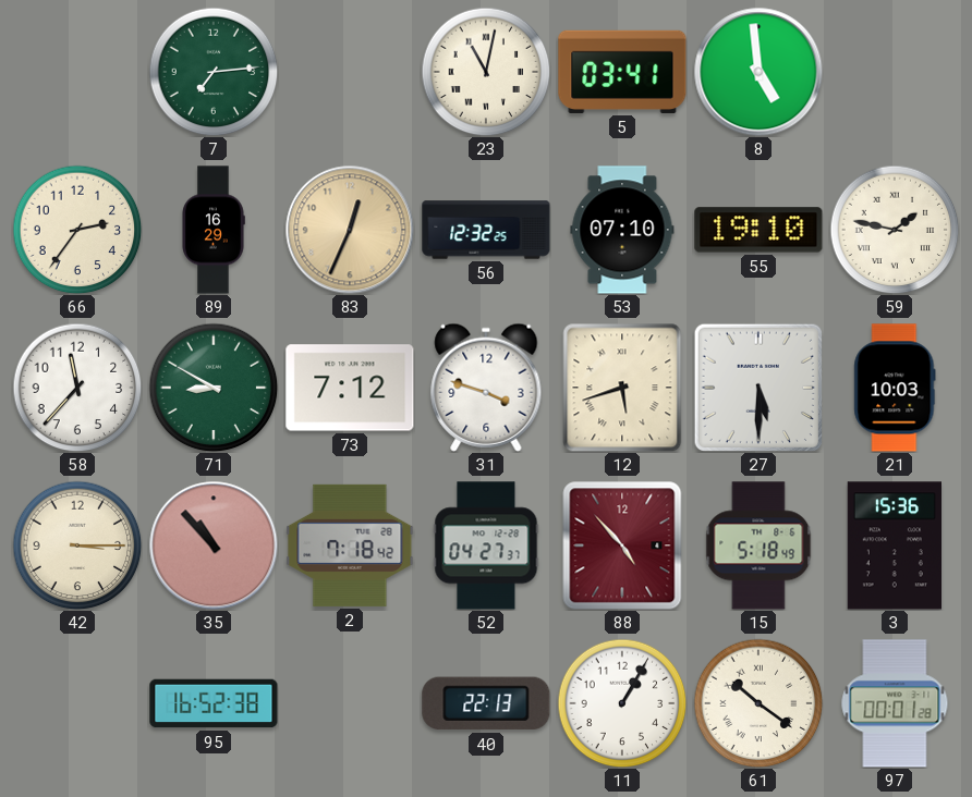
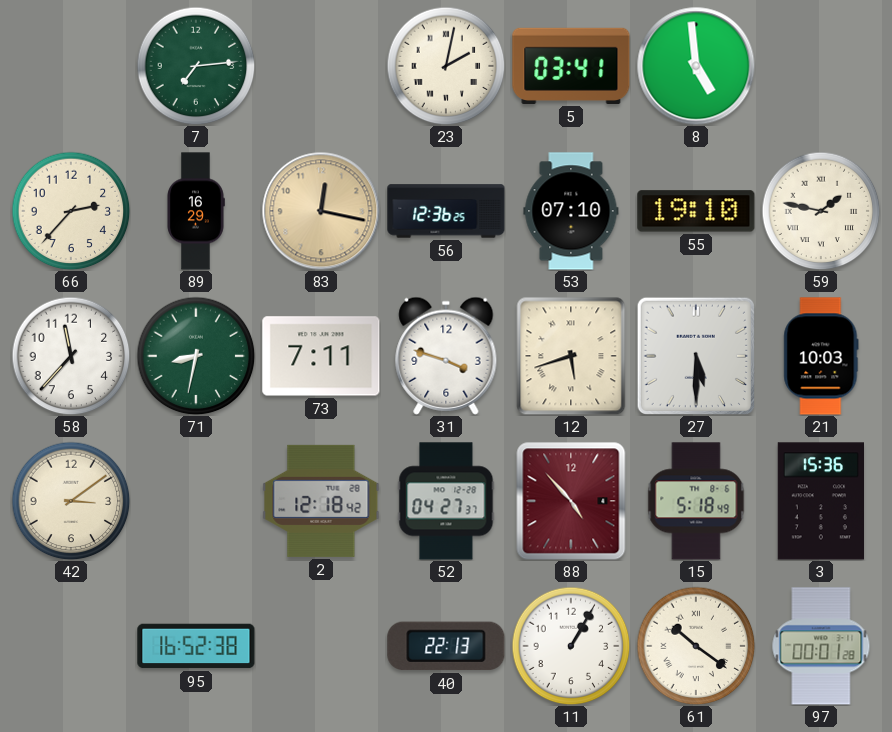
23: 11:02 -> 2:02 (446, 66)
66: 2:36 -> 2:37 (71, 211)
83: 12:34 -> 12:17 (321, 211)
56: 12:32 -> 12:36 (446, 211)
71: 8:50 -> 8:32 (196, 356)
73: 7:12 -> 7:11 (321, 356)
42: 3:15 -> 3:09 (71, 501)
35: 10:53 -> none (214, 545)
2: 7:18 -> 12:18 (321, 501)
